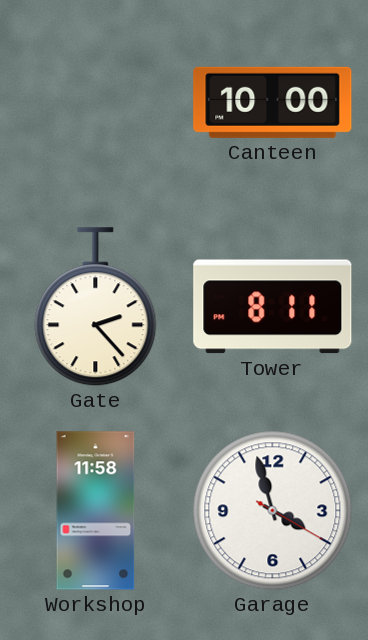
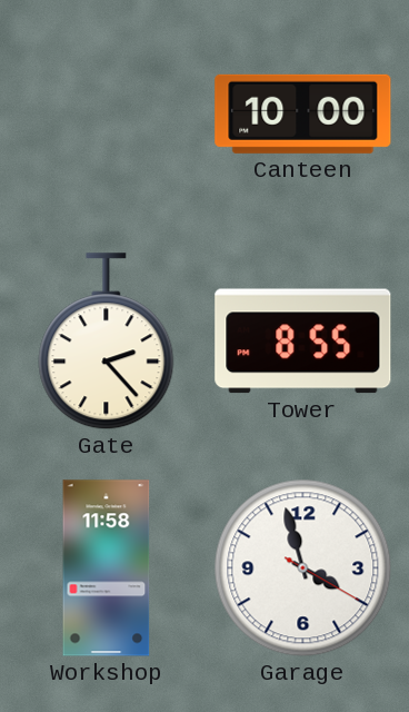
Tower: 8:11 -> 8:55 (303, 342)
